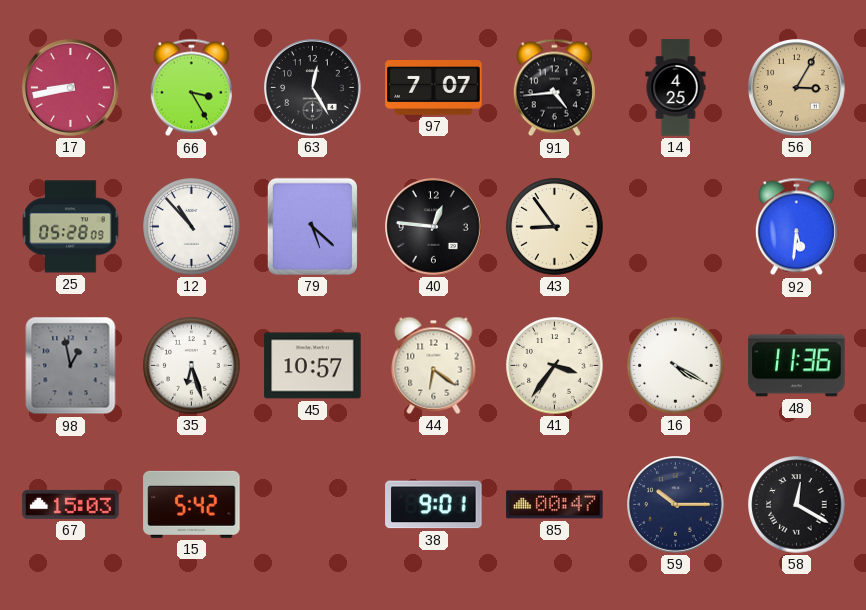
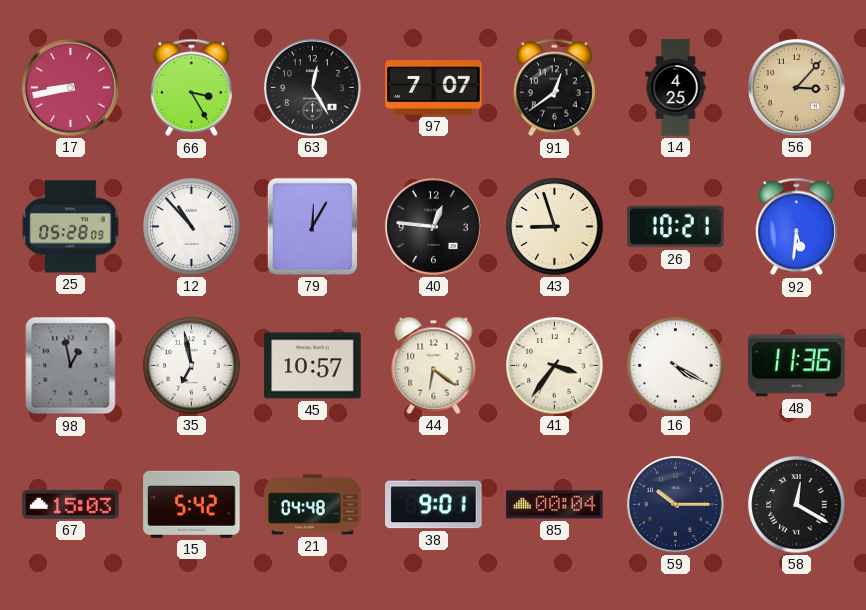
91: 4:44 -> 12:39 (554, 88)
56: 3:05 -> 3:07 (797, 88)
79: 5:22 -> 12:05 (312, 226)
43: 8:54 -> 8:57 (555, 227)
26: none -> 10:21 (676, 227)
35: 6:27 -> 6:58 (192, 366)
21: none -> 04:48 (313, 505)
85: 00:47 -> 00:04 (555, 505)
